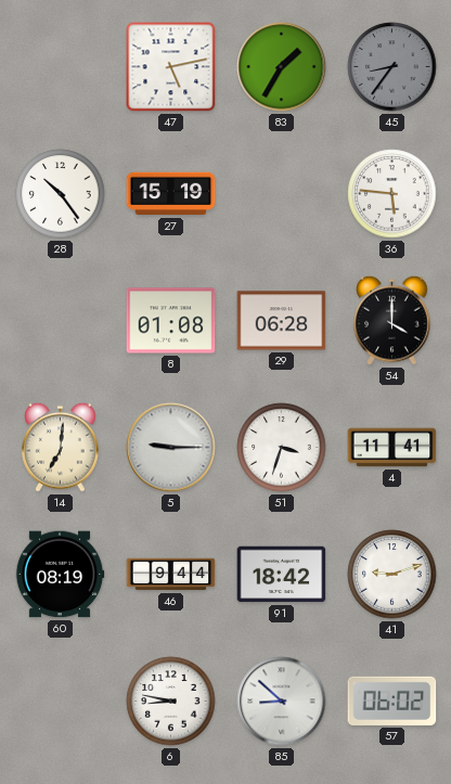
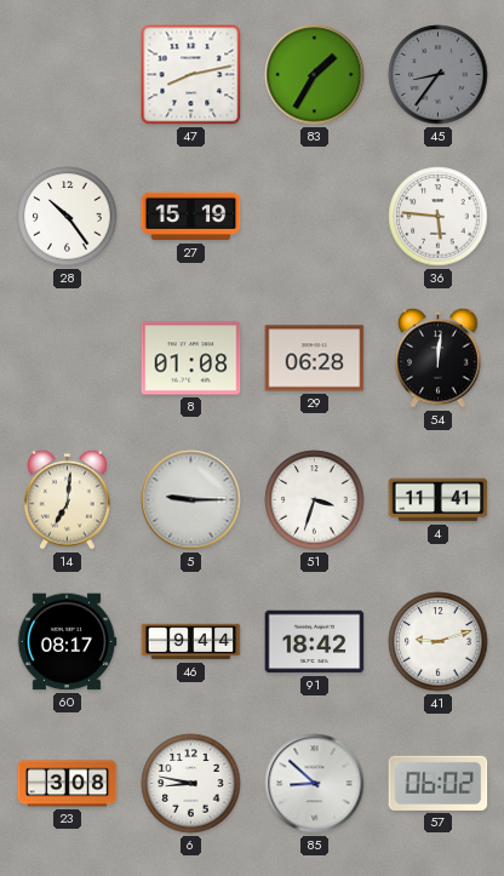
47: 5:13 -> 8:13 (191, 75)
54: 4:00 -> 12:01 (439, 357)
60: 08:19 -> 08:17 (67, 642)
23: none -> 3:08 (68, 784)
